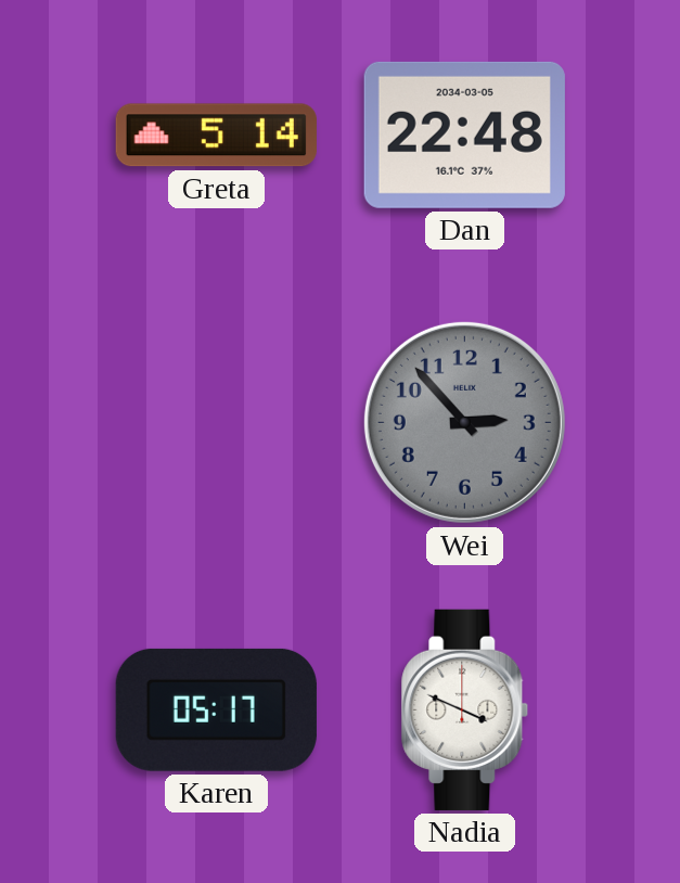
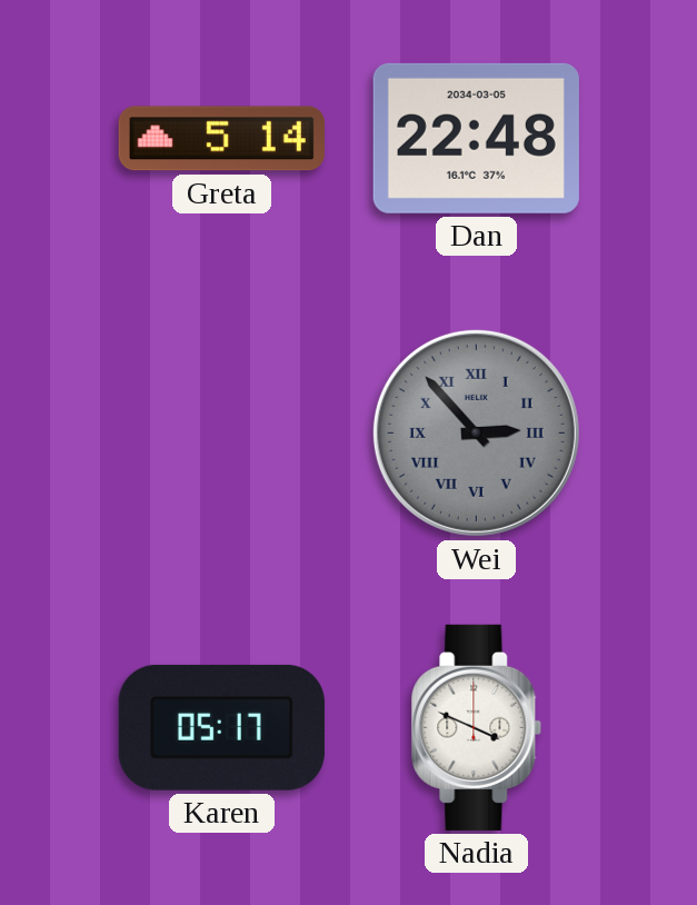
Wei numerals: Arabic -> Roman (476, 432)
